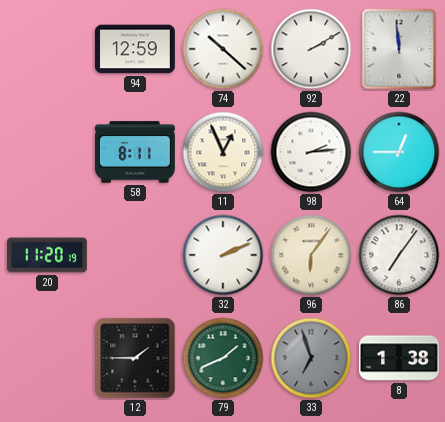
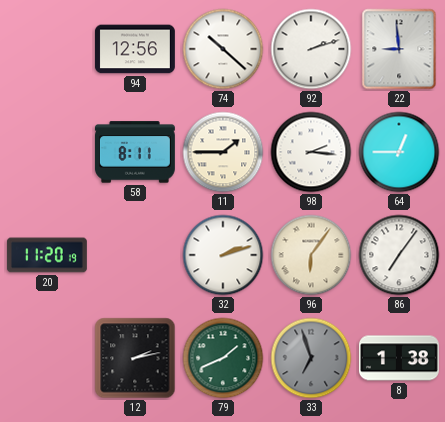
94: 12:59 -> 12:56 (135, 49)
92: 2:10 -> 2:12 (311, 49)
22: 11:59 -> 8:59 (399, 49)
11: 12:56 -> 1:45 (223, 152)
98: 2:14 -> 2:16 (311, 152)
32: 2:11 -> 2:12 (223, 255)
12: 1:45 -> 2:13 (135, 358)
